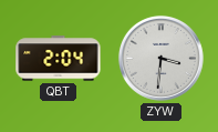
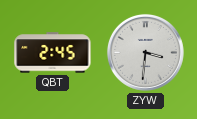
QBT: 2:04 -> 2:45 (53, 53)
